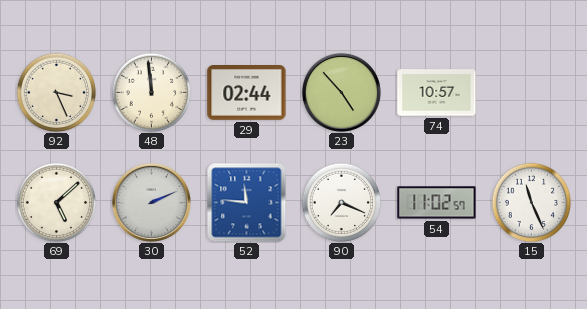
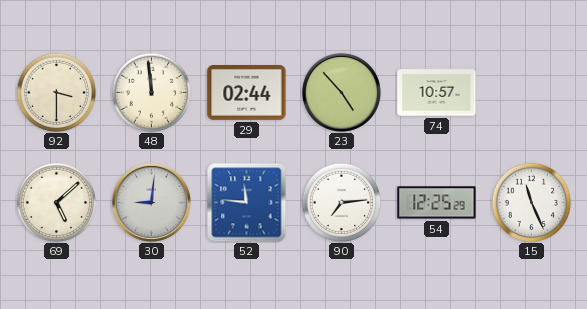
92: 3:26 -> 3:30 (56, 92)
30: 2:11 -> 9:01 (151, 202)
90: 7:19 -> 7:14 (341, 202)
54: 11:02 -> 12:25 (437, 203)
